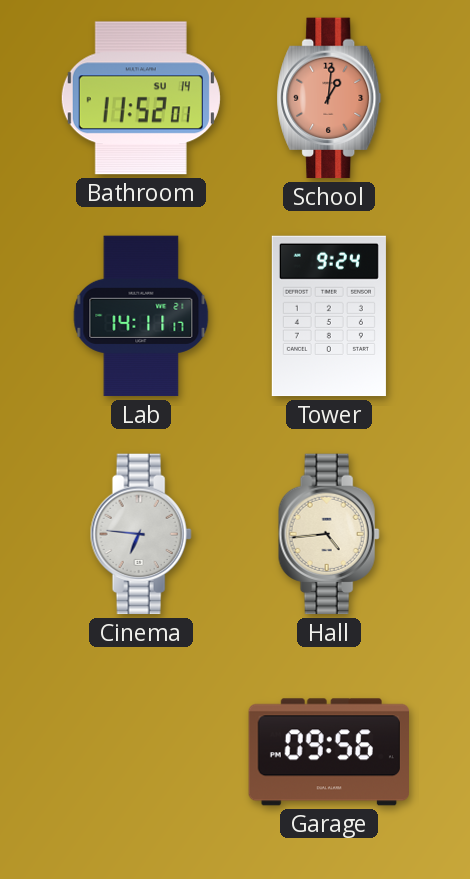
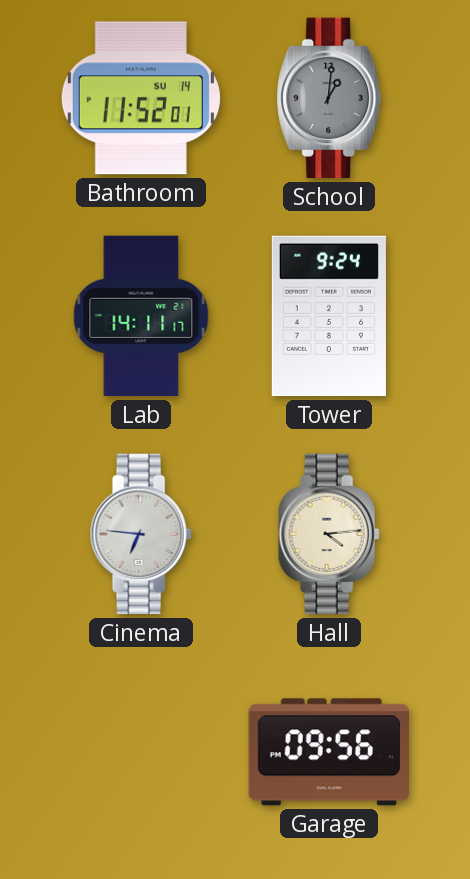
School dial: salmon -> grey (329, 98)
Hall: 4:44 -> 4:14 (329, 534)
